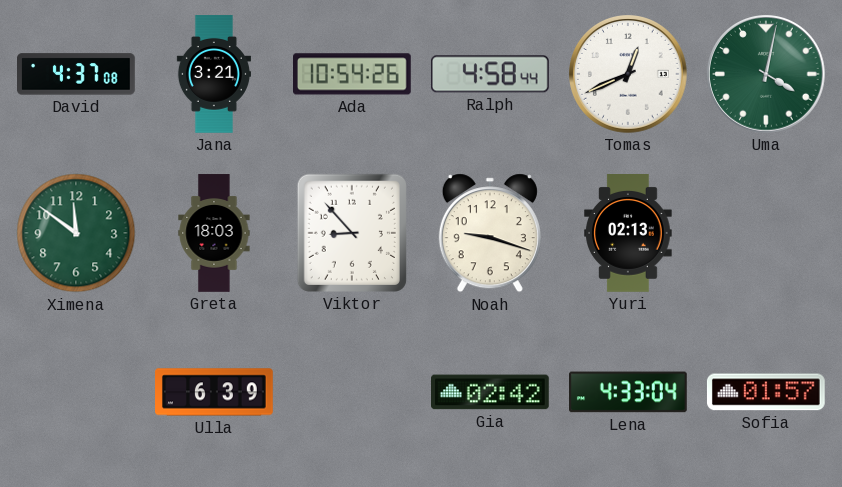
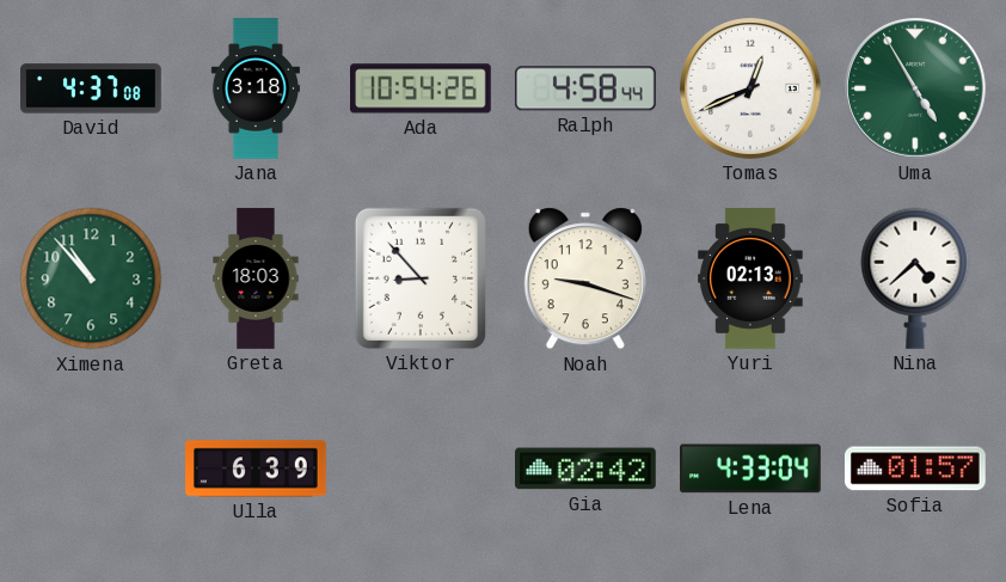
Jana: 3:21 -> 3:18 (256, 88)
Uma: 4:02 -> 4:55 (916, 90)
Ximena: 11:51 -> 10:53 (91, 278)
Nina: none -> 4:38 (915, 278)
